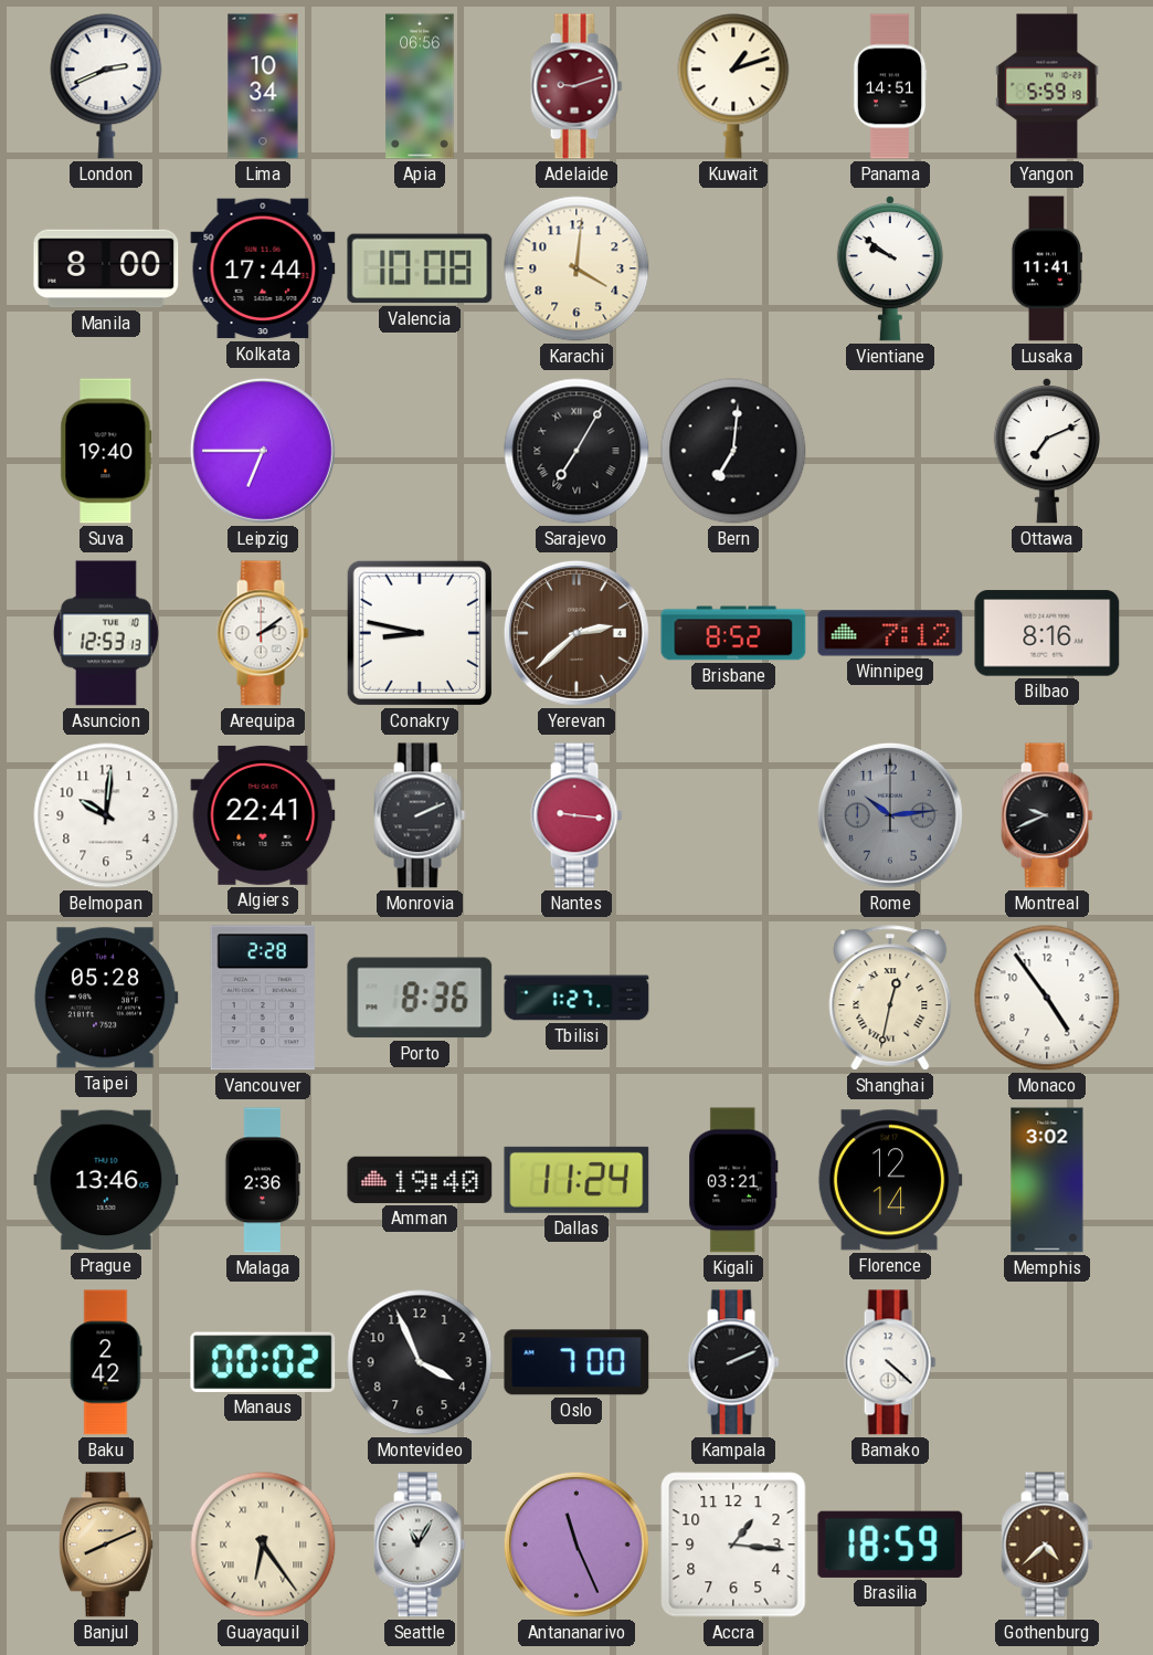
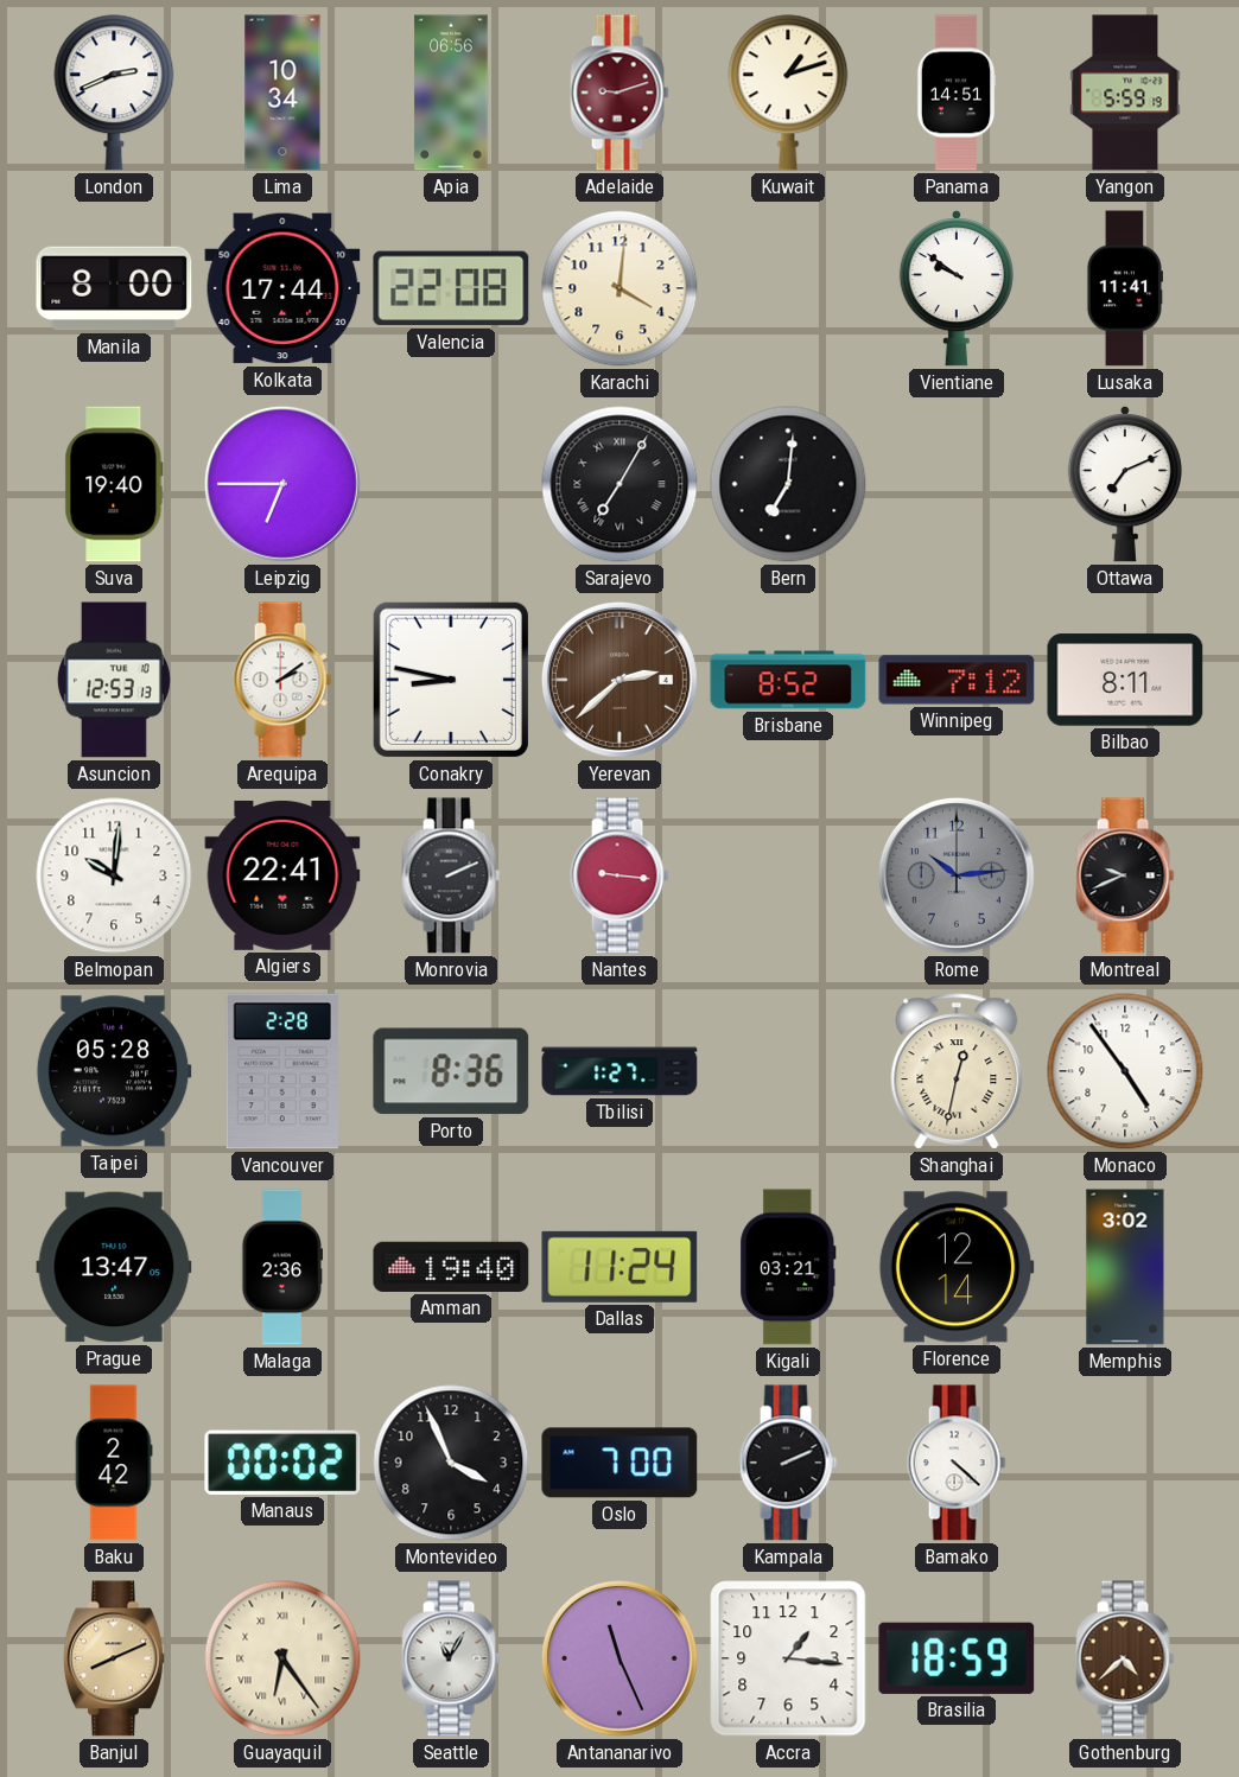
Valencia: 10:08 -> 22:08 (451, 288)
Bilbao: 8:16 -> 8:11 (1125, 680)
Prague: 13:46 -> 13:47 (114, 1267)
